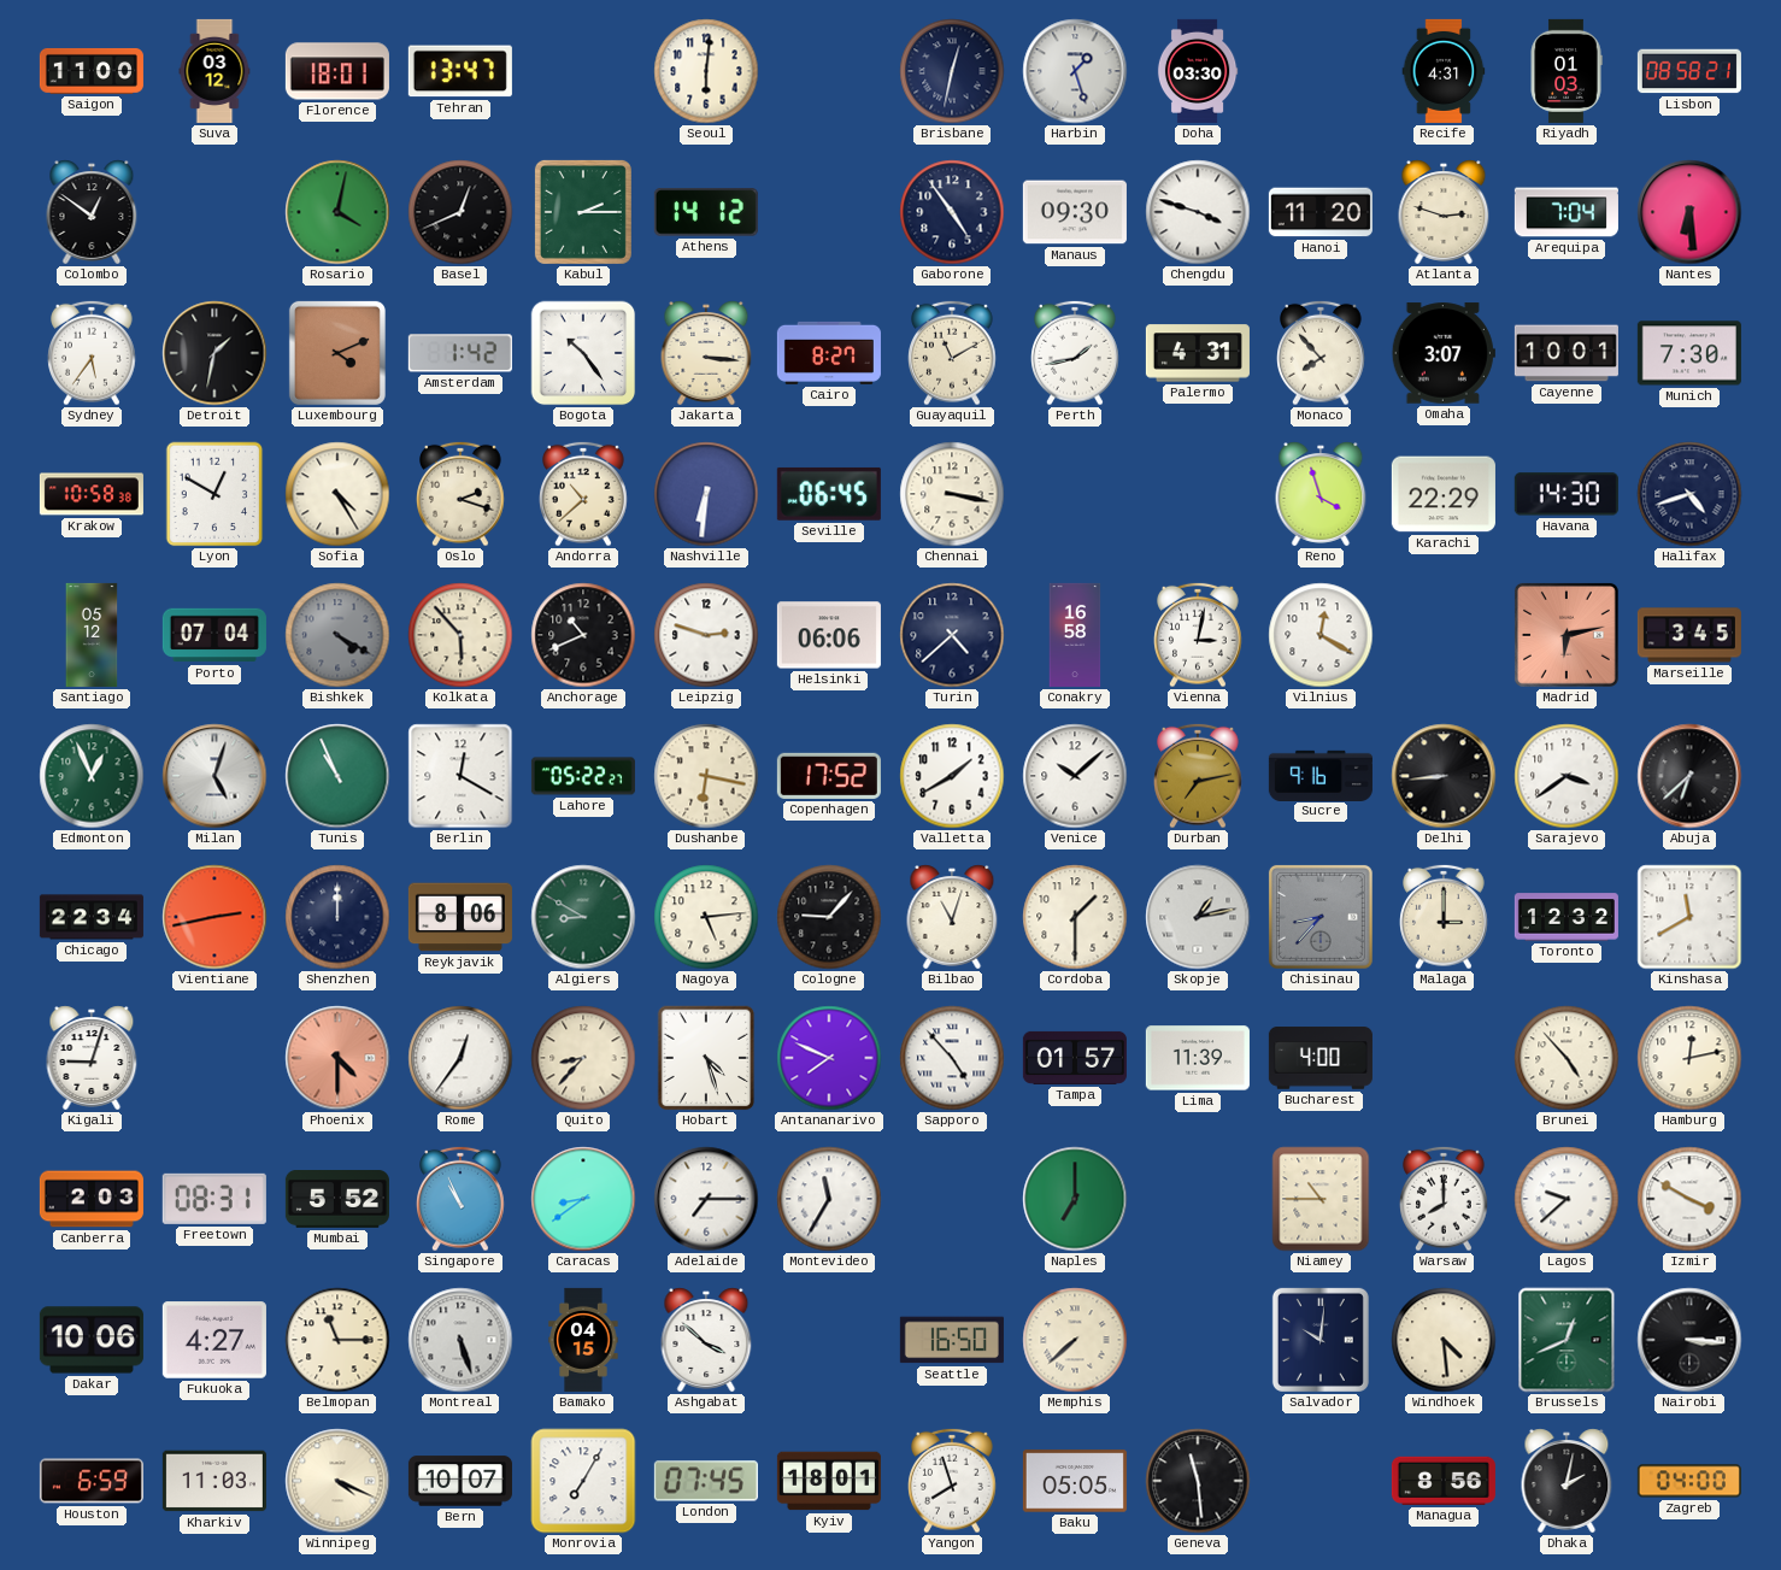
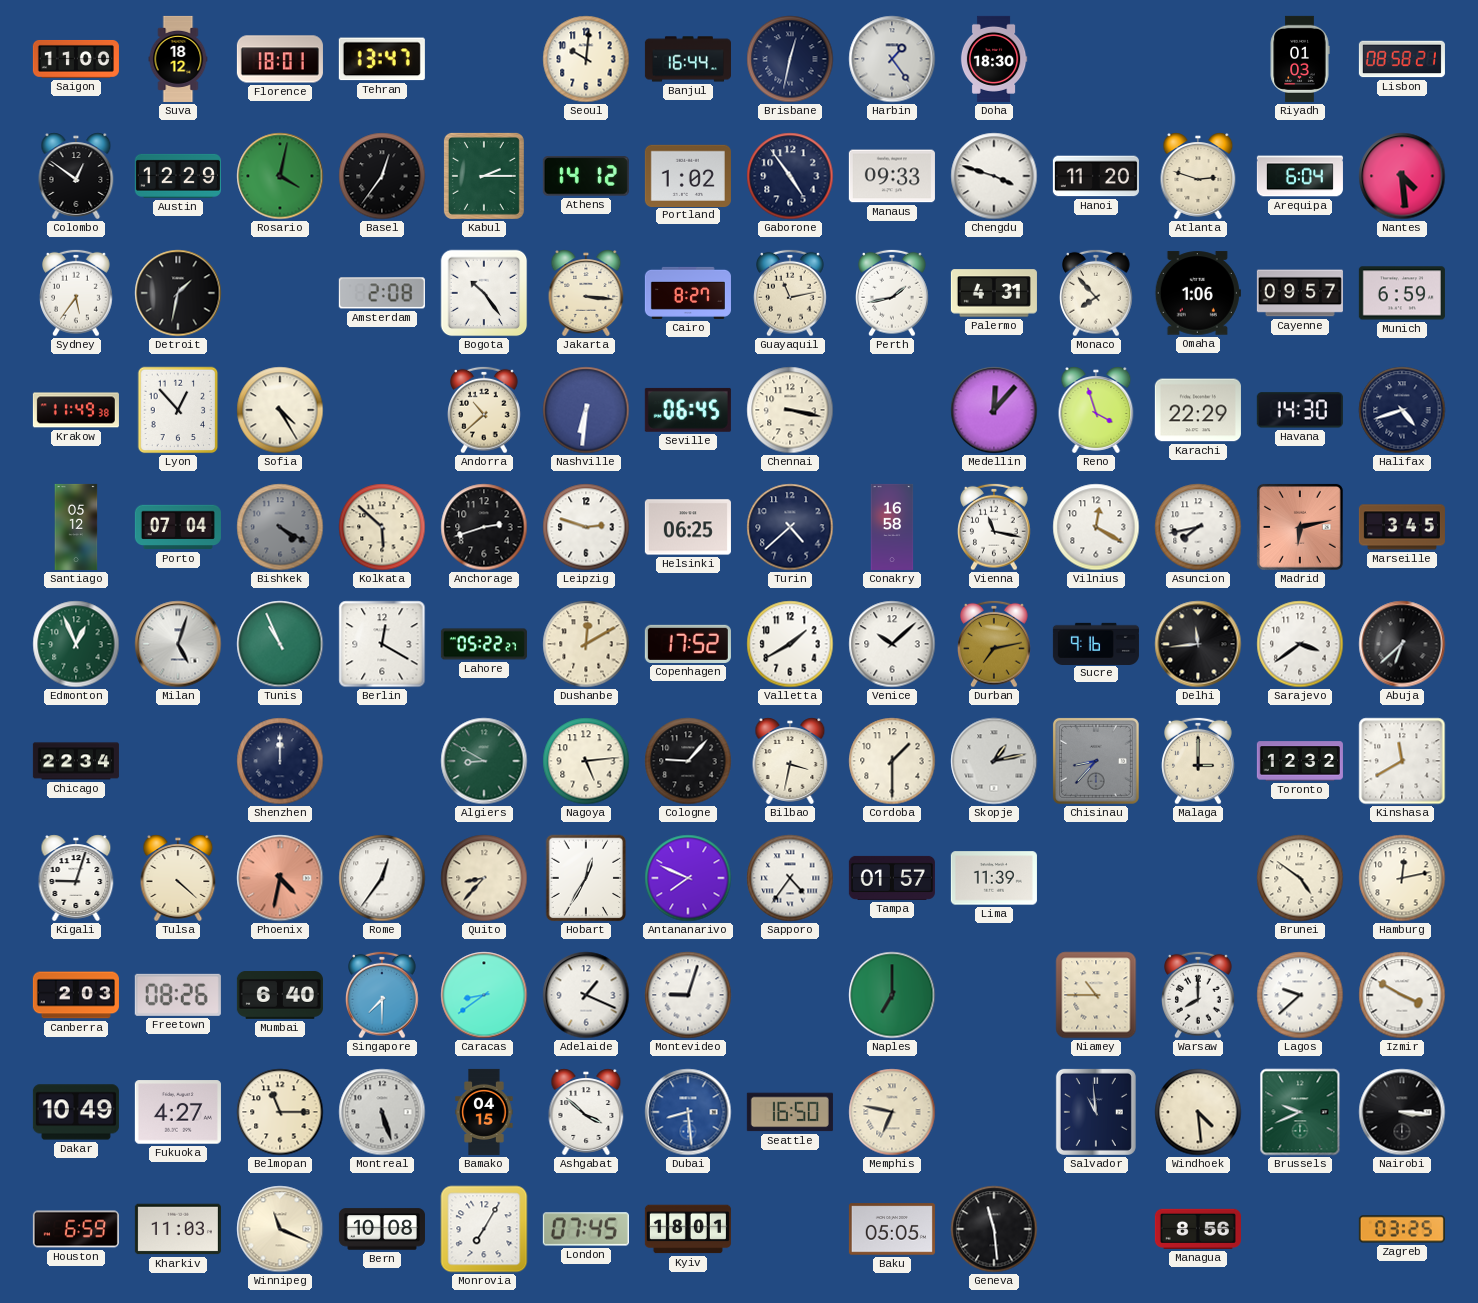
Suva: 03:12 -> 18:12 (178, 59)
Seoul: 6:01 -> 10:01 (586, 59)
Banjul: none -> 16:44 (688, 59)
Harbin: 1:27 -> 1:24 (892, 59)
Doha: 03:30 -> 18:30 (994, 59)
Recife: 4:31 -> none (1444, 71)
Austin: none -> 12:29 (178, 176)
Basel: 12:41 -> 12:36 (382, 176)
Portland: none -> 1:02 (688, 175)
Manaus: 09:30 -> 09:33 (892, 176)
Arequipa: 7:04 -> 6:04 (1300, 176)
Nantes: 6:29 -> 4:29 (1402, 176)
Luxembourg: 4:11 -> none (337, 353)
Amsterdam: 1:42 -> 2:08 (382, 293)
Guayaquil: 11:10 -> 11:13 (790, 293)
Omaha: 3:07 -> 1:06 (1198, 293)
Cayenne: 10:01 -> 09:57 (1300, 293)
Munich: 7:30 -> 6:59 (1402, 293)
Krakow: 10:58 -> 11:49 (76, 410)
Lyon: 12:50 -> 12:53 (178, 410)
Oslo: 2:18 -> none (460, 494)
Medellin: none -> 12:07 (994, 410)
Kolkata: 5:53 -> 5:52 (382, 527)
Anchorage: 10:41 -> 2:42 (484, 527)
Helsinki: 06:06 -> 06:25 (688, 527)
Vienna: 3:02 -> 11:17 (994, 527)
Asuncion: none -> 7:43 (1198, 527)
Dushanbe: 6:17 -> 12:10 (586, 644)
Delhi: 8:44 -> 11:44 (1198, 644)
Vientiane: 2:43 -> none (214, 917)
Reykjavik: 8:06 -> none (460, 917)
Bilbao: 11:03 -> 3:32 (790, 761)
Tulsa: none -> 4:22 (178, 878)
Phoenix: 4:30 -> 4:32 (280, 878)
Hobart: 4:27 -> 12:35 (586, 878)
Sapporo: 4:53 -> 4:36 (790, 878)
Bucharest: 4:00 -> none (1321, 1058)
Brunei: 4:53 -> 4:51 (1300, 878)
Freetown: 08:31 -> 08:26 (178, 995)
Mumbai: 5:52 -> 6:40 (280, 996)
Singapore: 10:56 -> 7:30 (382, 995)
Adelaide: 7:15 -> 1:19 (586, 995)
Montevideo: 11:35 -> 9:03 (688, 995)
Dakar: 10:06 -> 10:49 (76, 1112)
Dubai: none -> 8:29 (688, 1112)
Memphis: 7:38 -> 6:47 (892, 1112)
Salvador: 10:01 -> 10:59 (1096, 1112)
Brussels: 12:41 -> 9:41 (1300, 1112)
Winnipeg: 4:19 -> 11:19 (280, 1229)
Bern: 10:07 -> 10:08 (382, 1229)
Yangon: 7:57 -> none (952, 1481)
Dhaka: 2:02 -> none (1567, 1481)
Zagreb: 04:00 -> 03:25 (1402, 1229)
